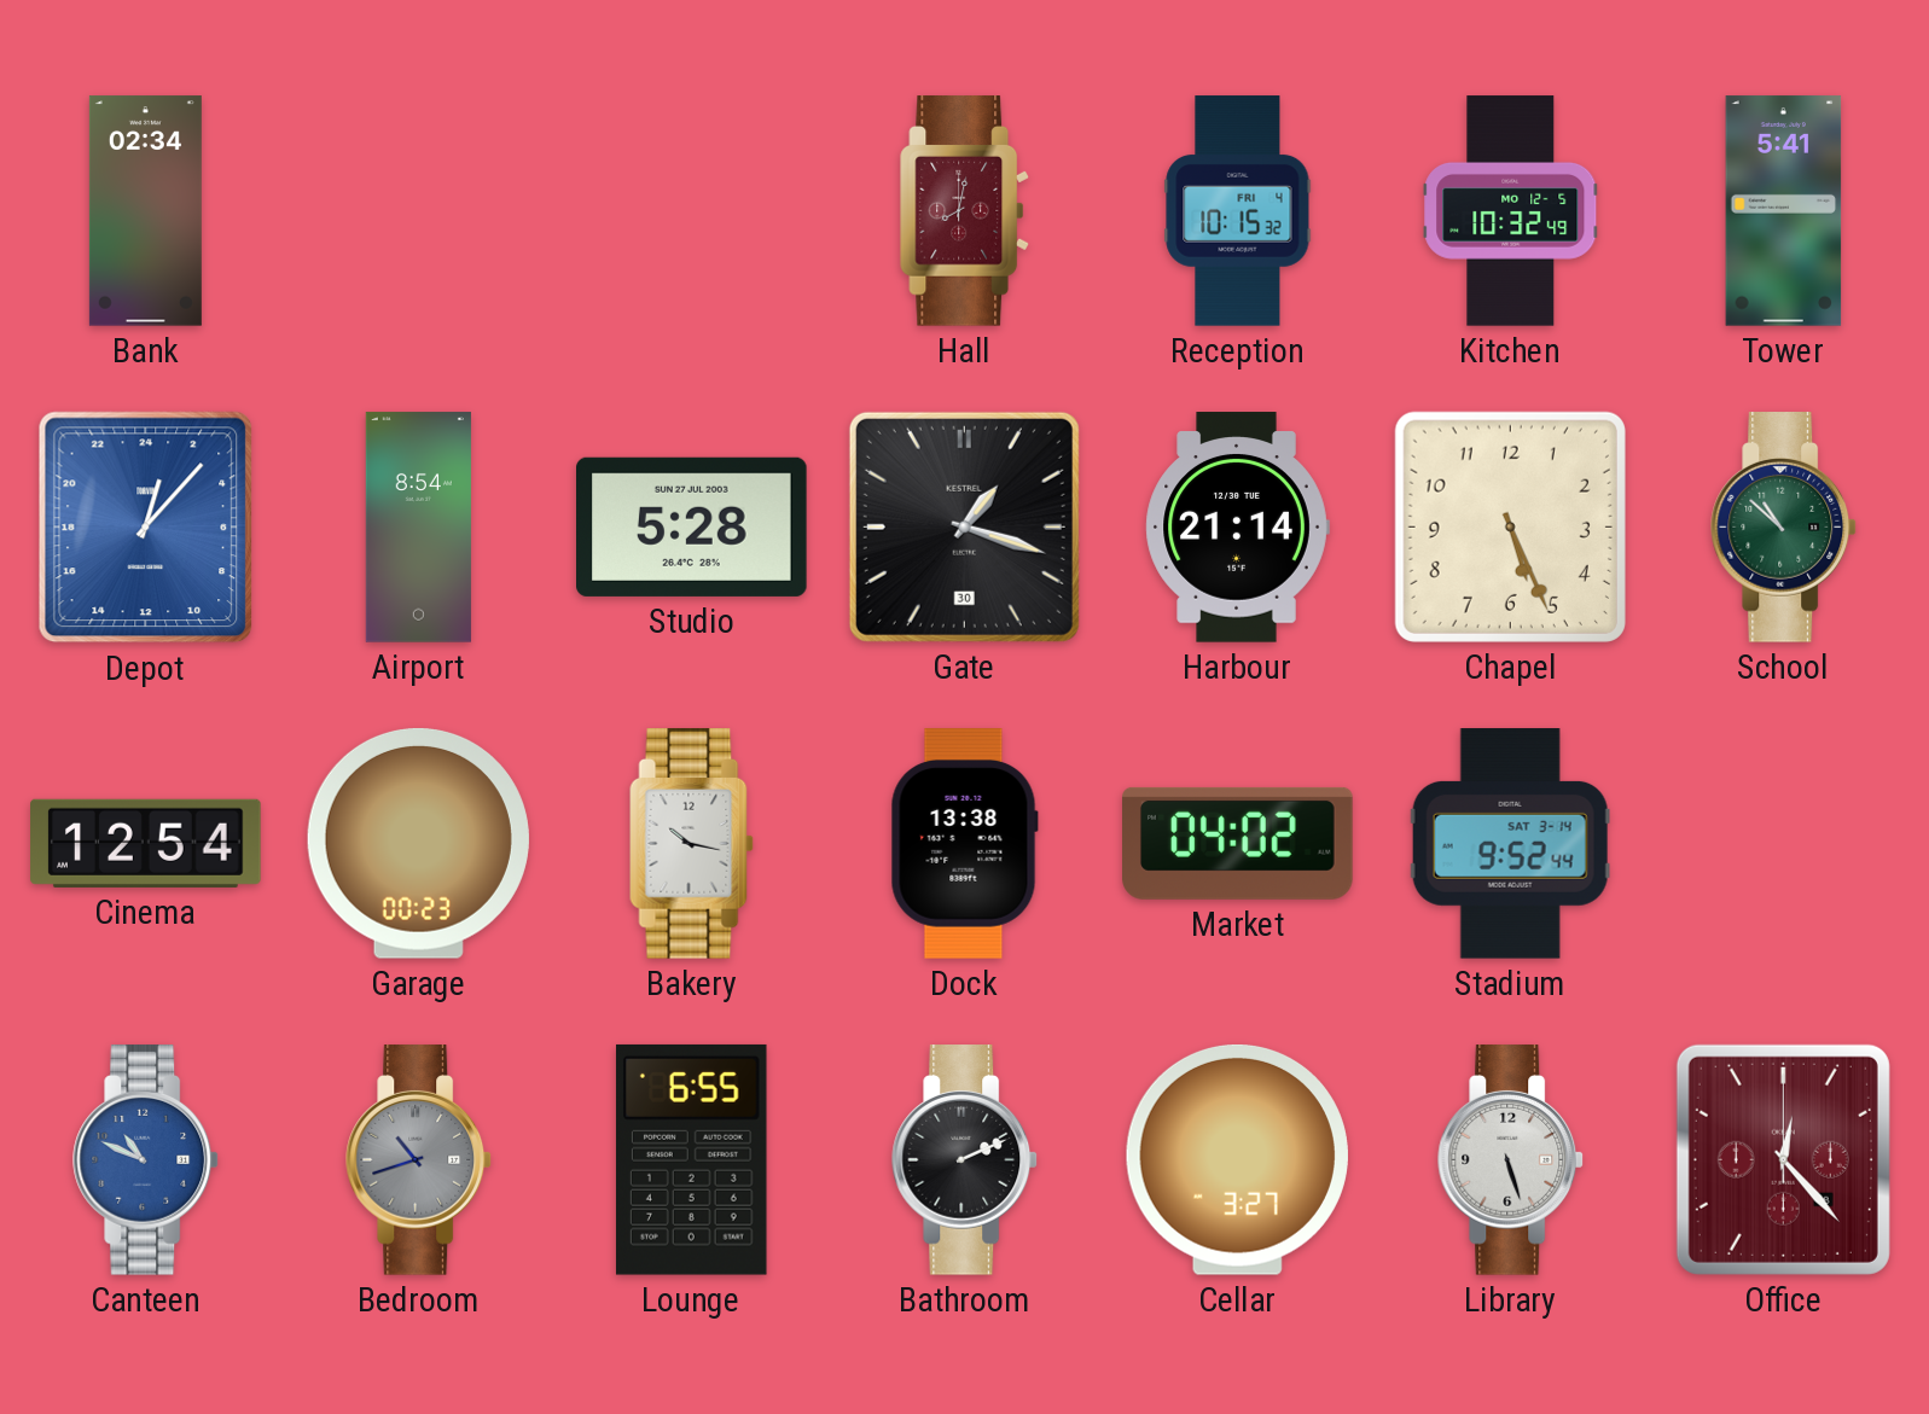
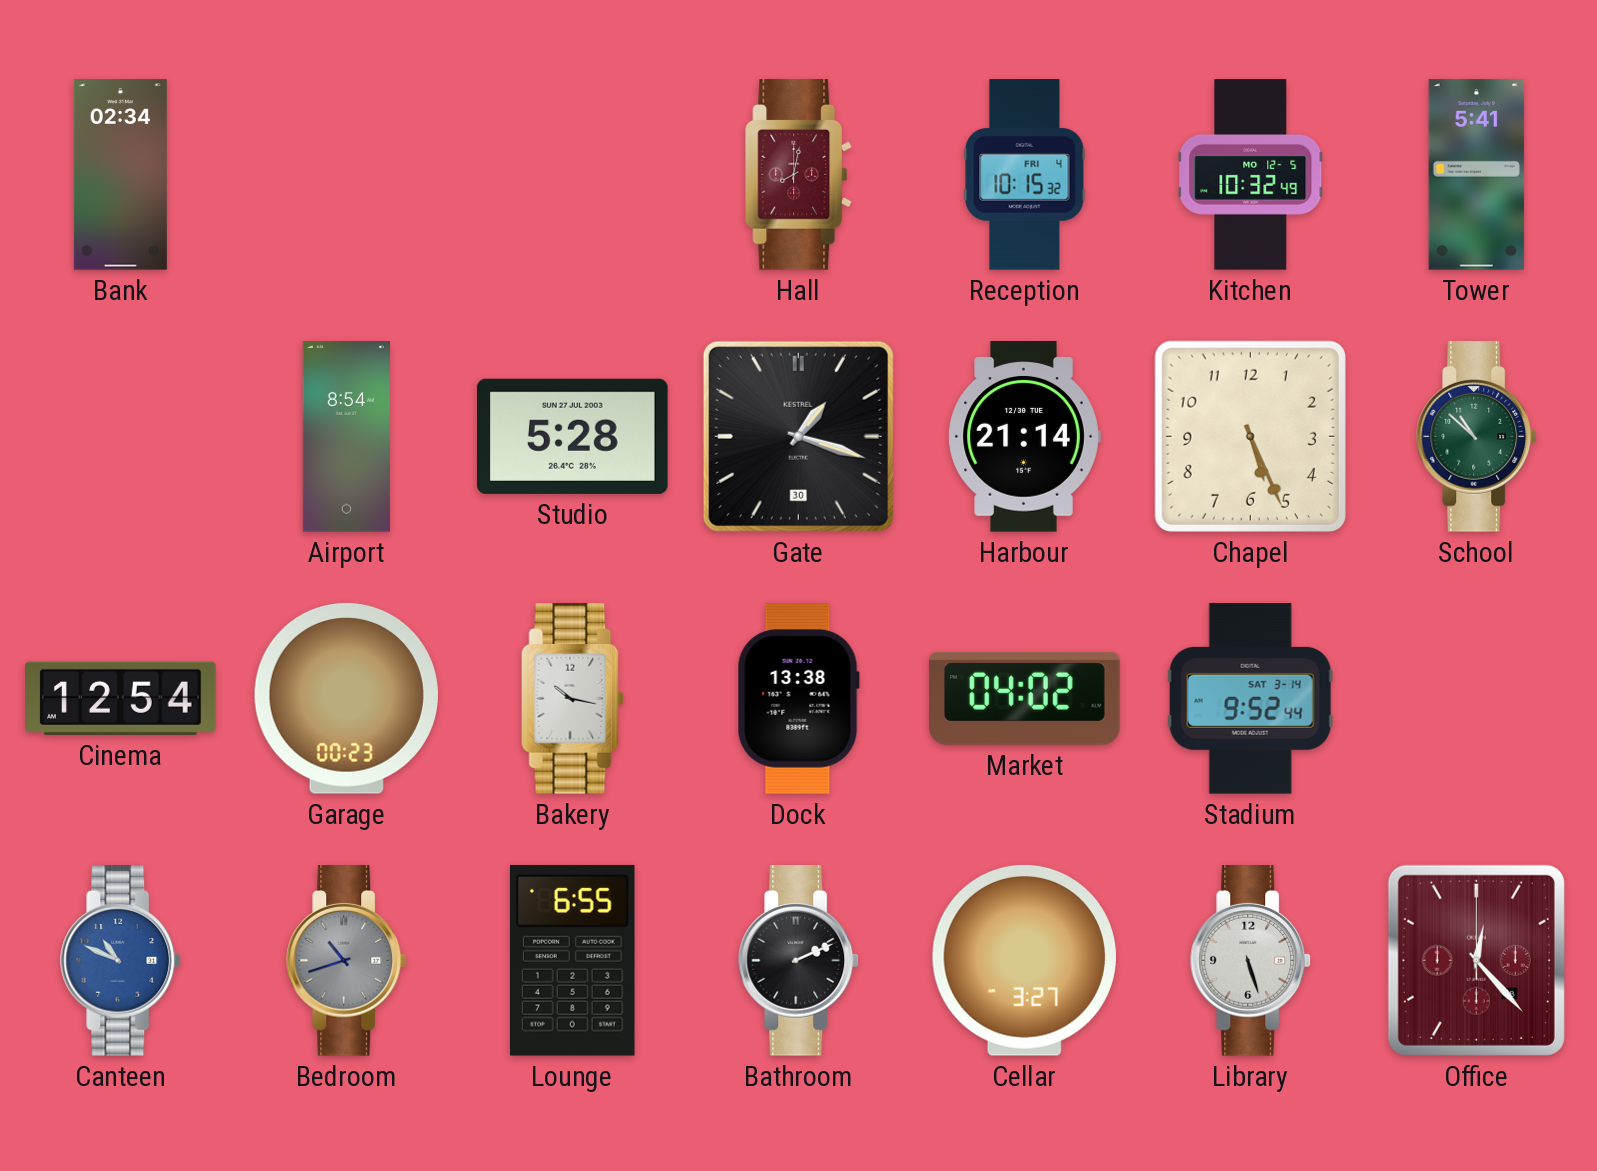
Depot: 1:07 -> none (146, 528)
